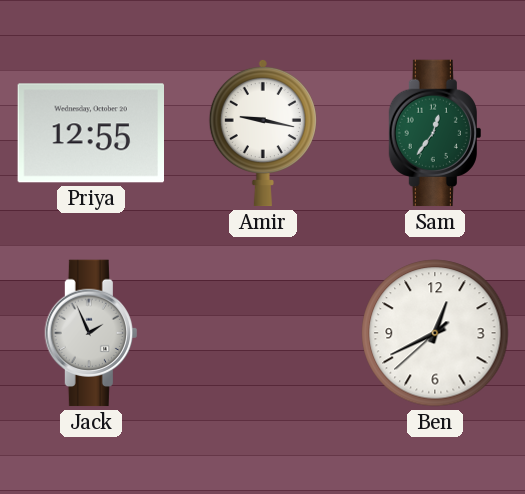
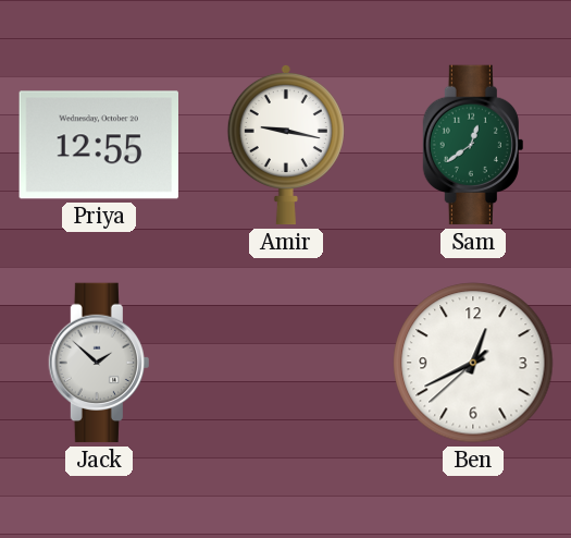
Sam: 12:36 -> 12:39 (473, 145)
Jack: 1:56 -> 1:52 (99, 363)
